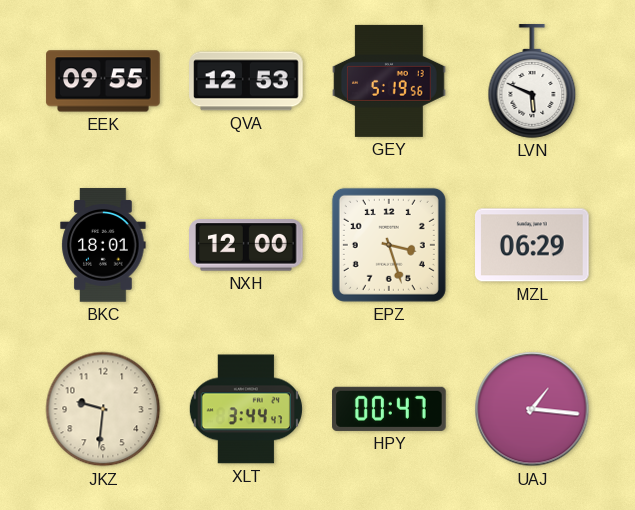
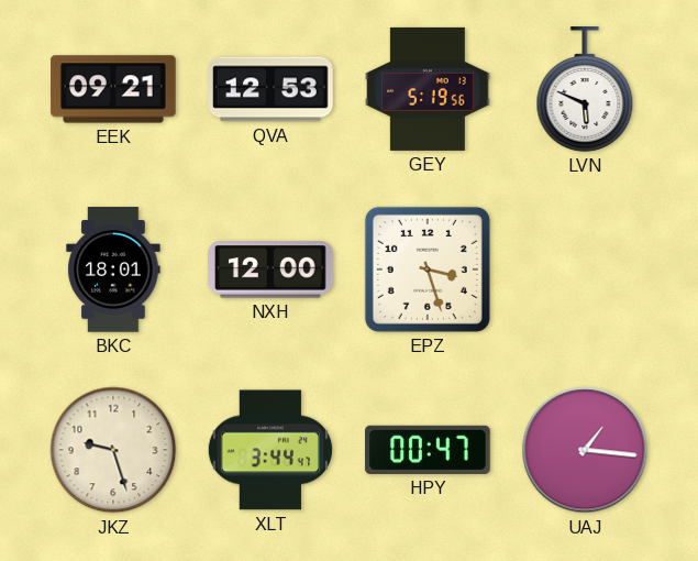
EEK: 09:55 -> 09:21 (113, 89)
MZL: 06:29 -> none (533, 245)
JKZ: 9:31 -> 9:27 (113, 450)
